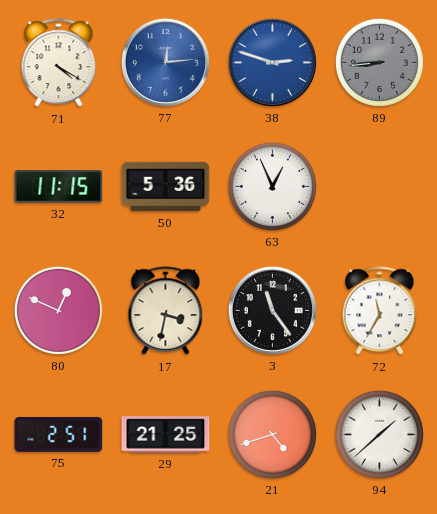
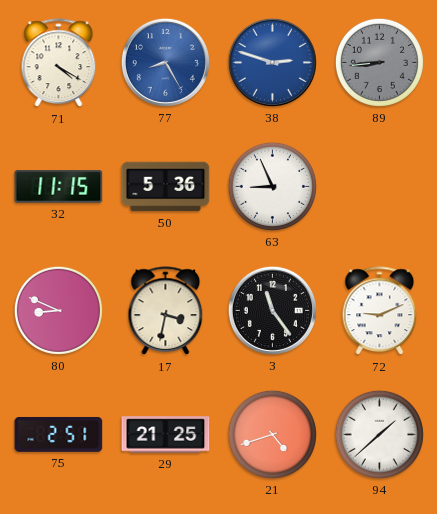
77: 12:14 -> 8:25 (165, 62)
63: 12:56 -> 8:56 (272, 186)
80: 12:49 -> 8:49 (58, 310)
72: 11:35 -> 9:11 (380, 311)
